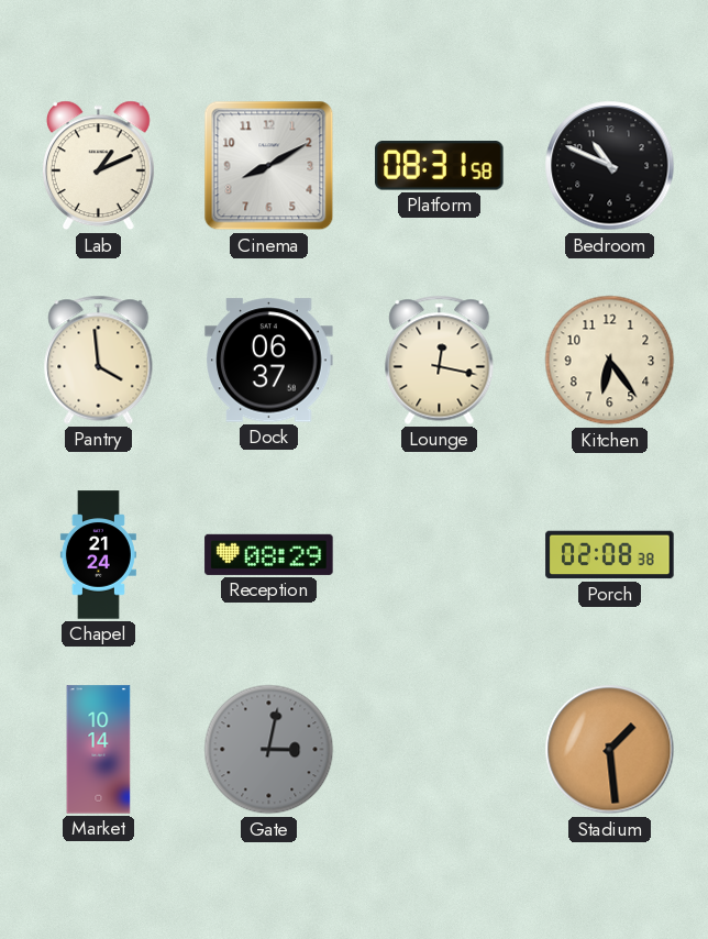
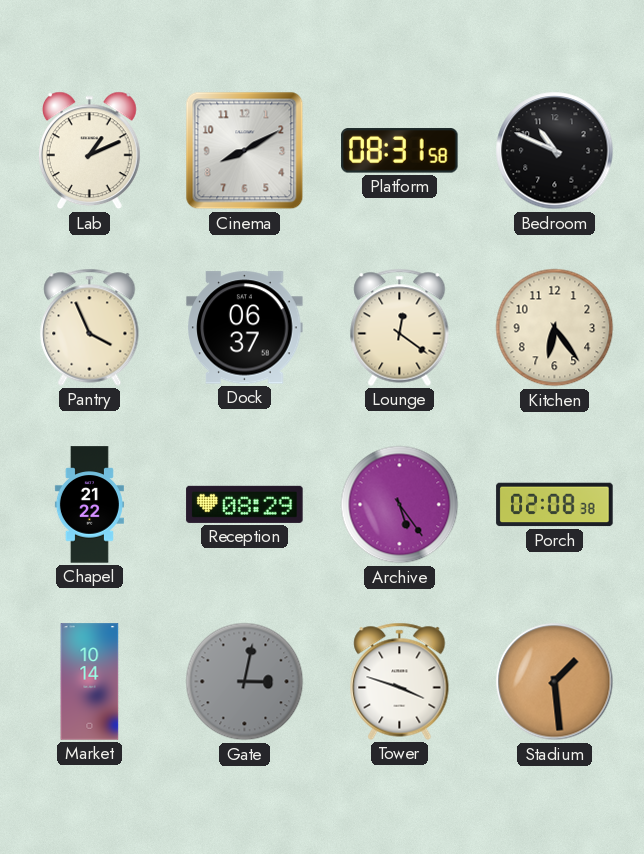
Pantry: 3:59 -> 3:56 (90, 327)
Lounge: 12:17 -> 12:21 (400, 327)
Chapel: 21:24 -> 21:22 (89, 505)
Archive: none -> 5:24 (400, 505)
Tower: none -> 3:48 (400, 681)
